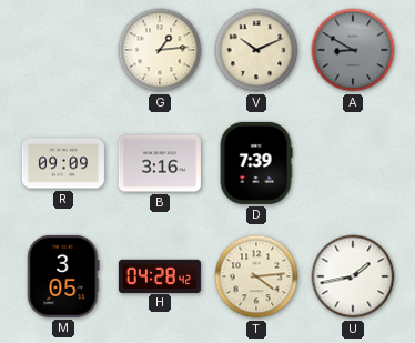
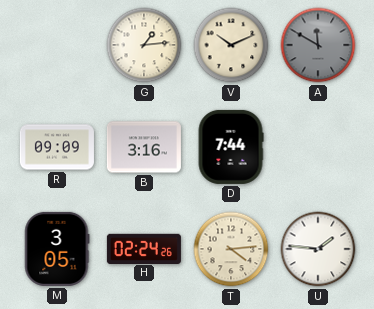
A: 8:50 -> 11:50 (318, 45)
D: 7:39 -> 7:44 (231, 147)
H: 04:28 -> 02:24 (144, 248)
U: 1:43 -> 1:46 (318, 249)
